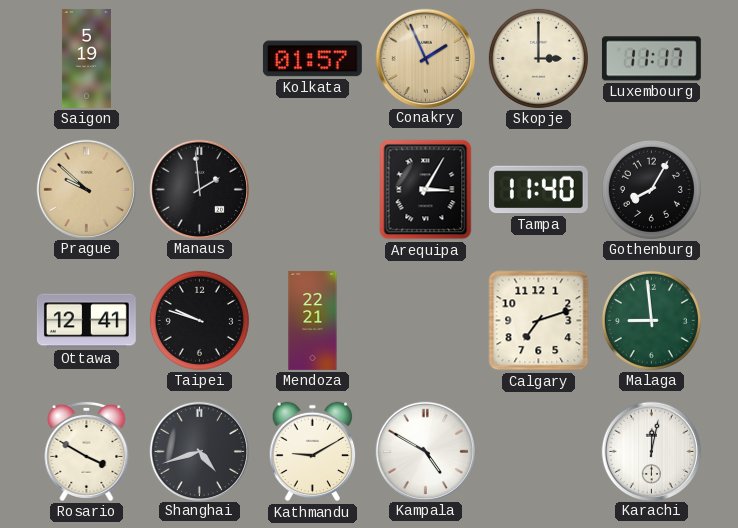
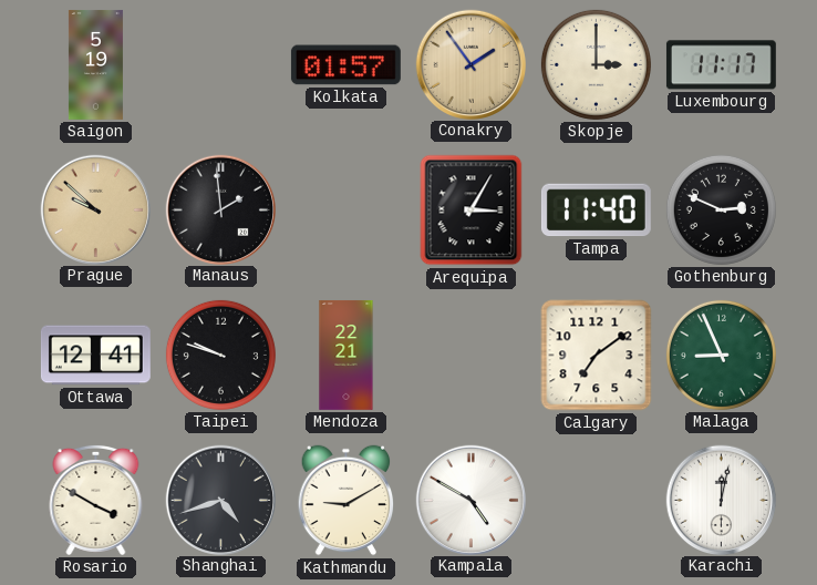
Conakry: 1:56 -> 1:54 (470, 64)
Gothenburg: 8:05 -> 2:49 (721, 209)
Calgary: 7:12 -> 7:09 (597, 356)
Malaga: 8:59 -> 8:56 (721, 355)
